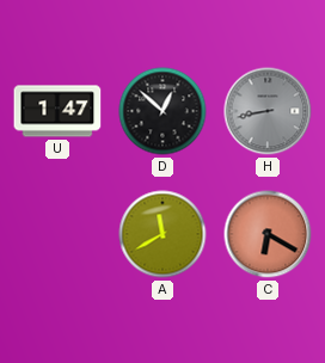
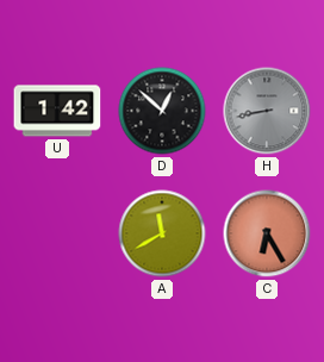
U: 1:47 -> 1:42 (57, 111)
C: 6:20 -> 6:25 (267, 233)
